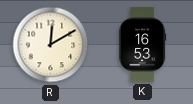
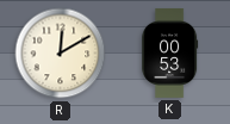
K: 16:53 -> 00:53 (170, 52)
